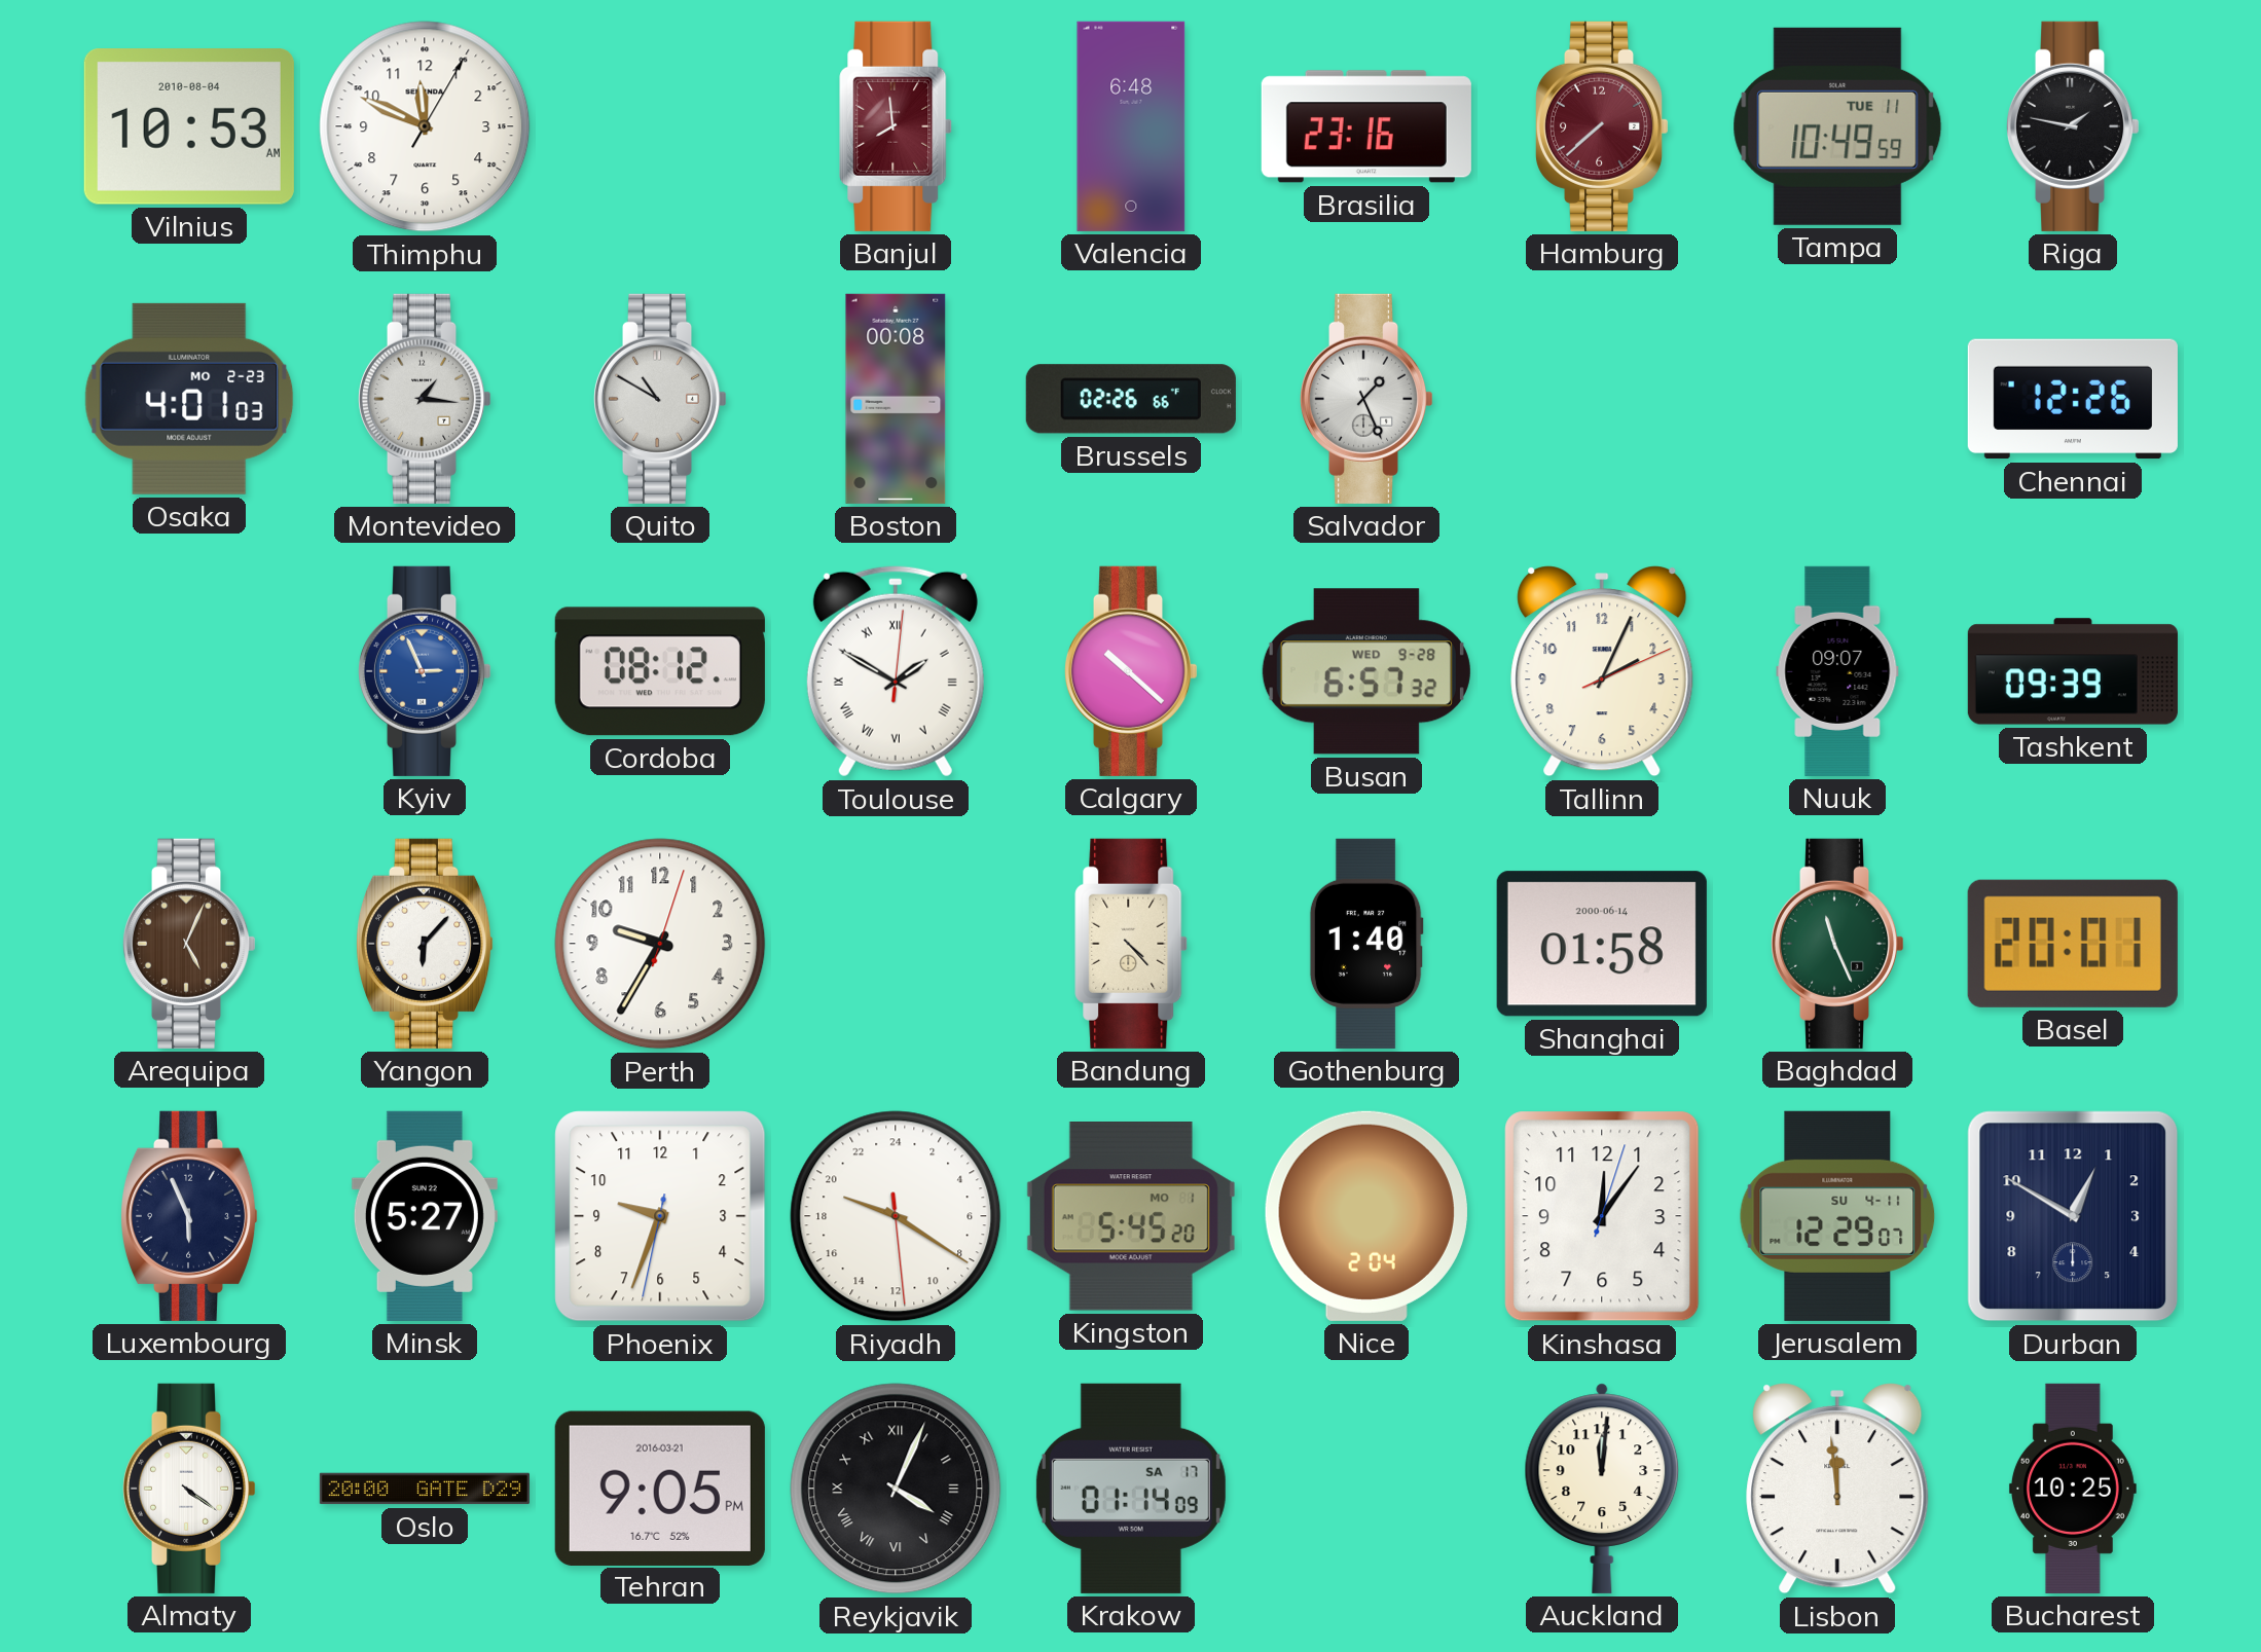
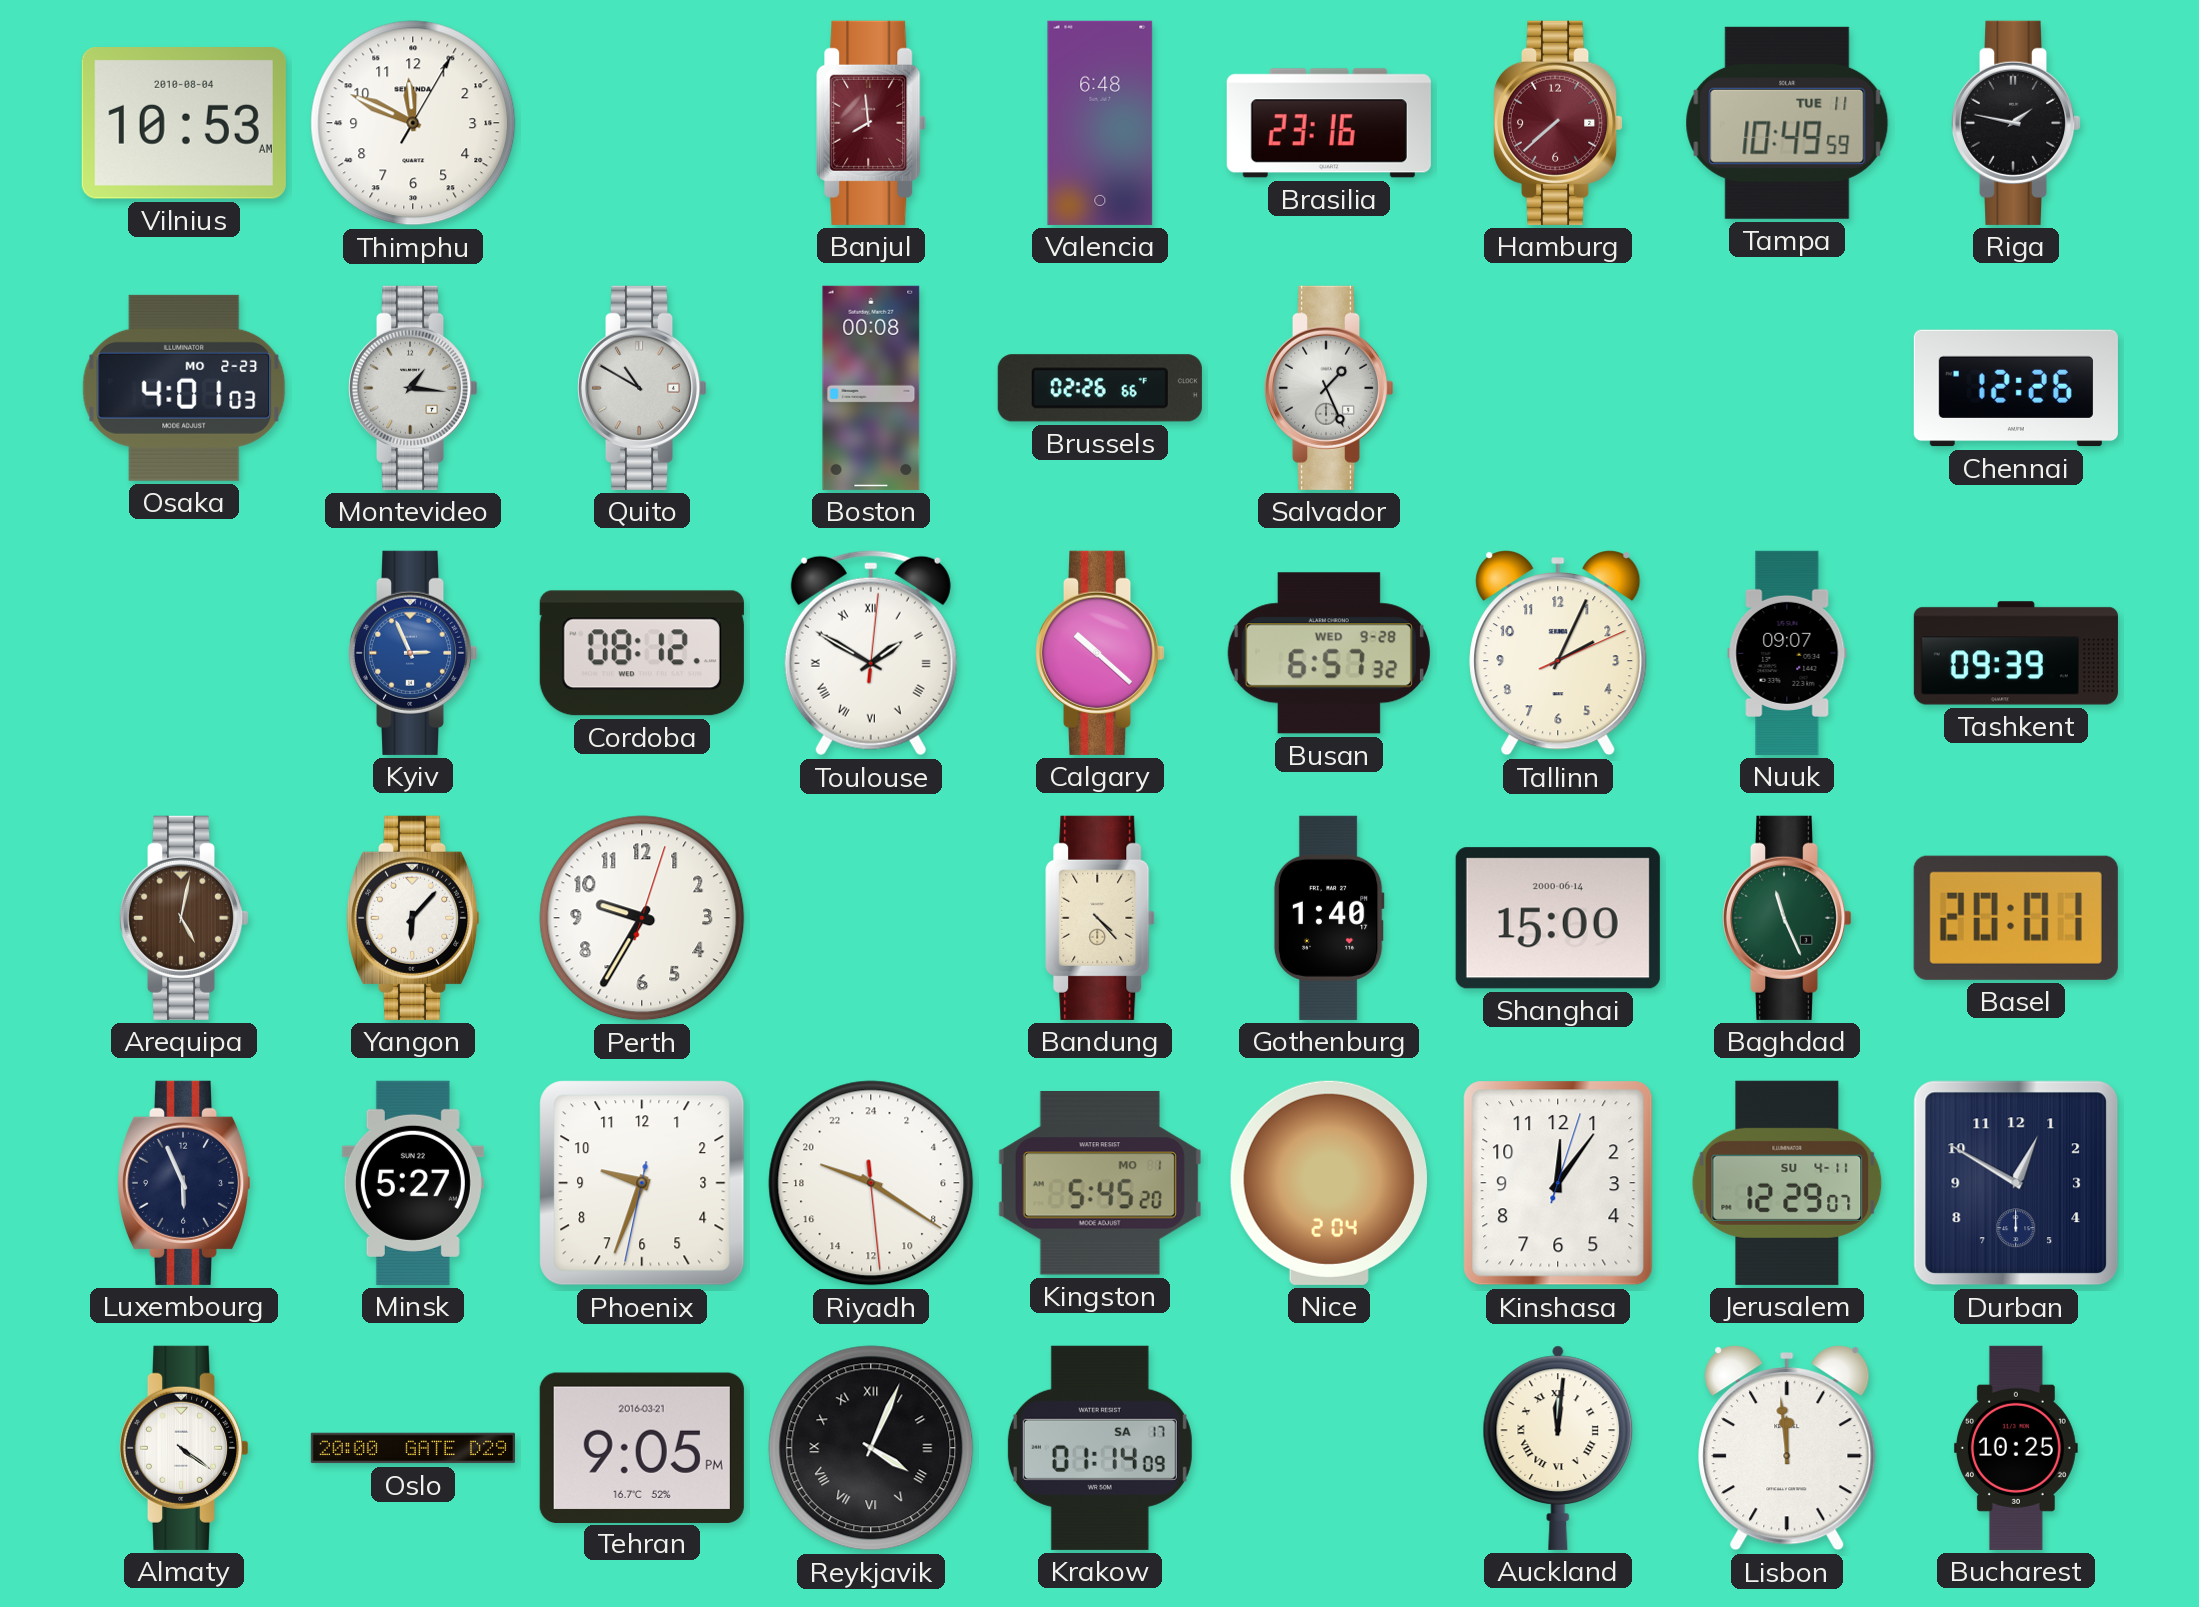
Arequipa: 5:04 -> 5:02 (184, 918)
Shanghai: 01:58 -> 15:00 (1558, 918)
Auckland numerals: Arabic -> Roman (1558, 1448)
